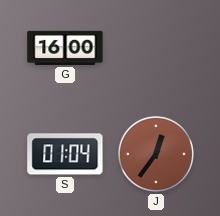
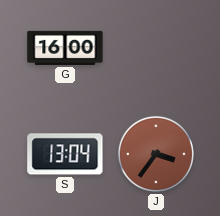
S: 01:04 -> 13:04 (65, 154)
J: 12:36 -> 3:36 (156, 154)
